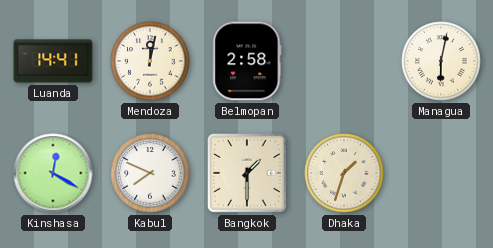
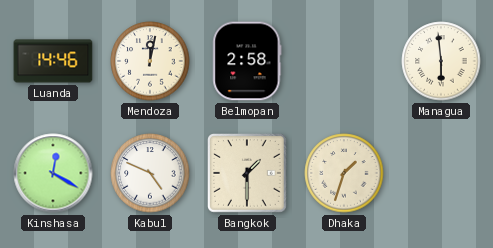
Luanda: 14:41 -> 14:46 (53, 61)
Managua: 6:02 -> 5:59 (441, 61)
Kabul: 7:49 -> 4:49 (150, 173)
